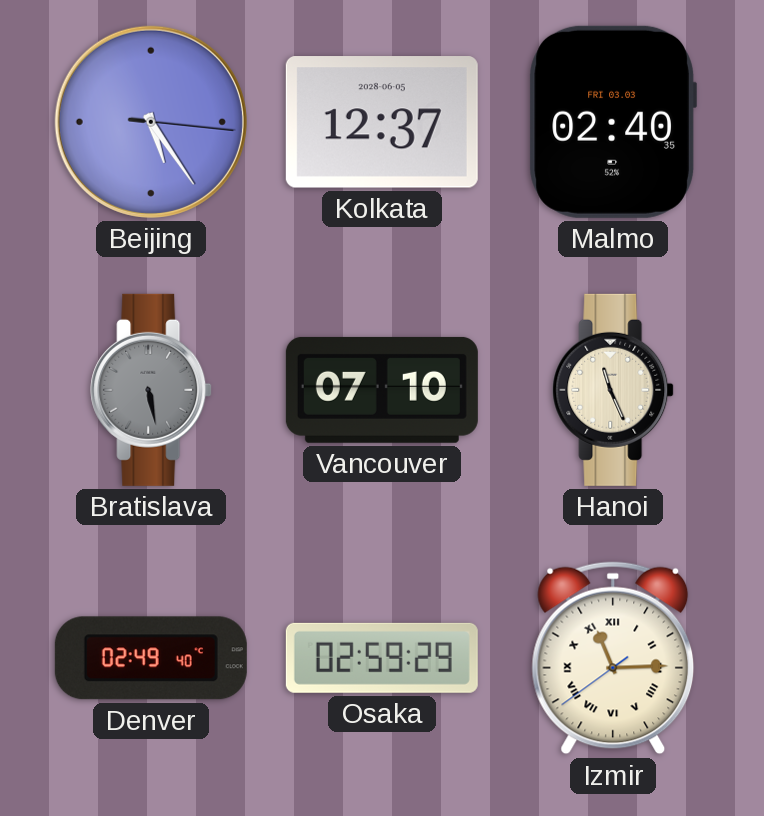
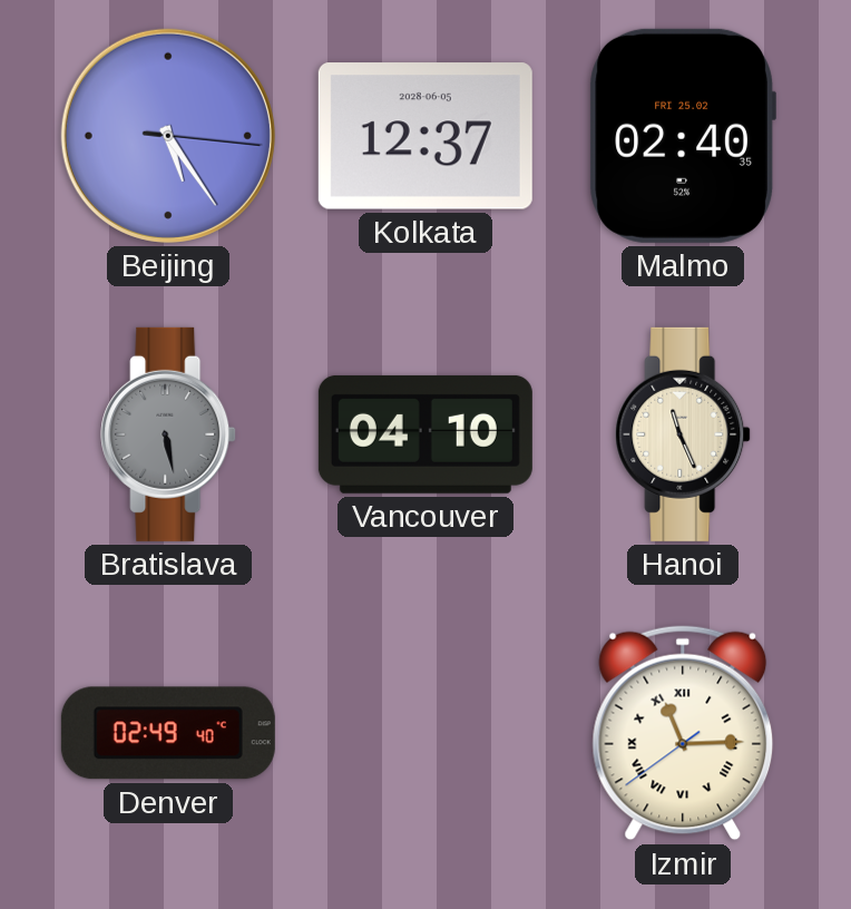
Malmo date: FRI 03.03 -> FRI 25.02 (683, 136)
Vancouver: 07:10 -> 04:10 (425, 434)
Osaka: 02:59 -> none (382, 658)
